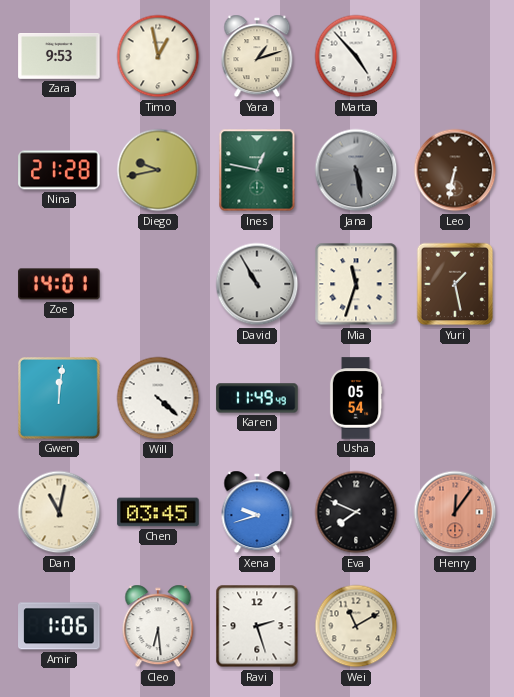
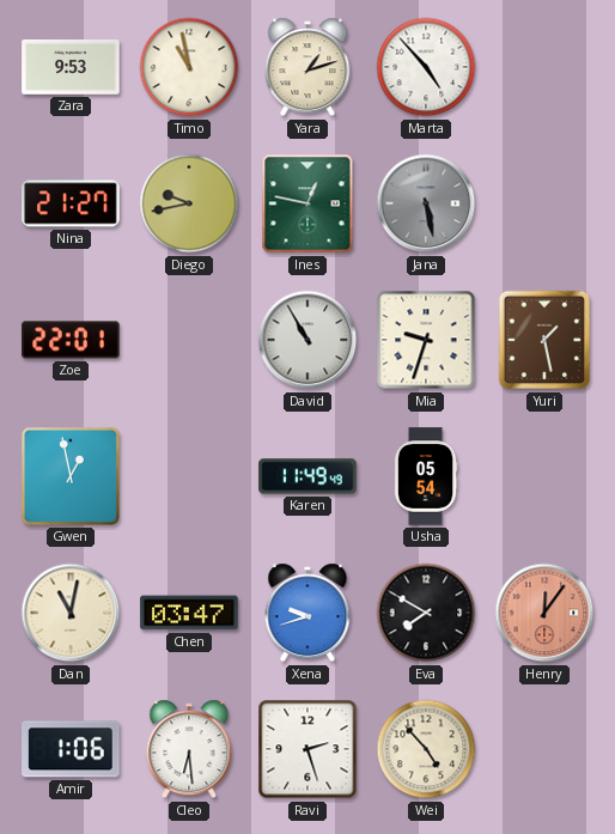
Timo: 12:58 -> 10:58 (189, 67)
Nina: 21:28 -> 21:27 (71, 203)
Leo: 6:32 -> none (455, 170)
Zoe: 14:01 -> 22:01 (71, 340)
Mia: 11:33 -> 9:33 (426, 340)
Gwen: 12:01 -> 12:58 (72, 477)
Will: 4:22 -> none (158, 398)
Chen: 03:45 -> 03:47 (189, 613)
Eva: 7:49 -> 7:50 (426, 613)
Wei: 11:10 -> 4:53 (426, 749)
